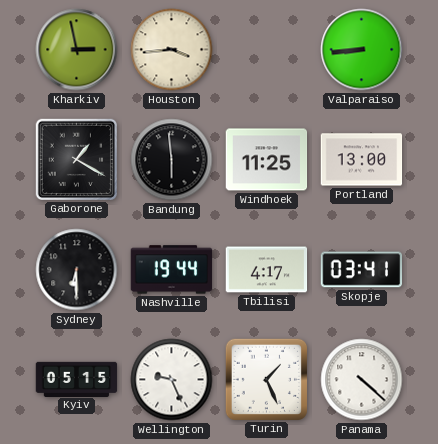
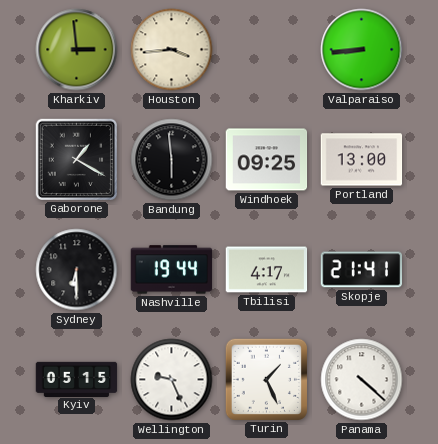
Kharkiv: 2:58 -> 2:59 (77, 50)
Windhoek: 11:25 -> 09:25 (267, 160)
Skopje: 03:41 -> 21:41 (362, 270)
